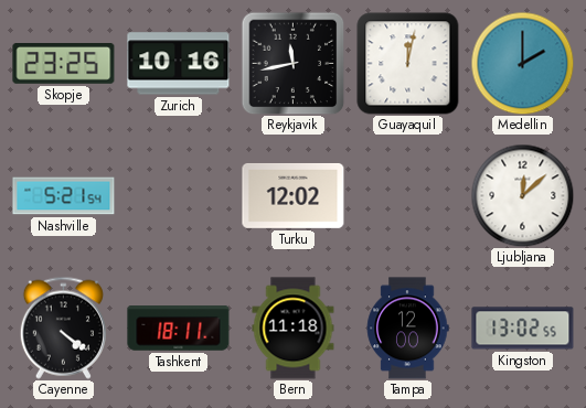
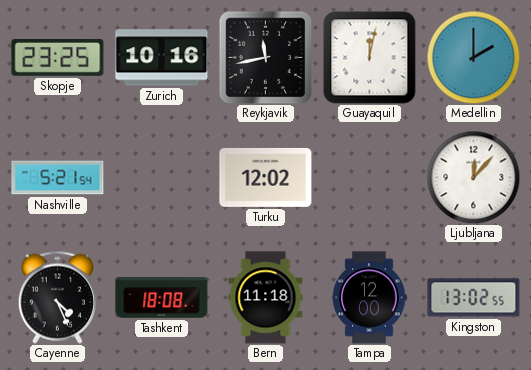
Ljubljana: 12:08 -> 12:07 (473, 177)
Cayenne: 4:21 -> 4:26 (57, 297)
Tashkent: 18:11 -> 18:08 (162, 298)
